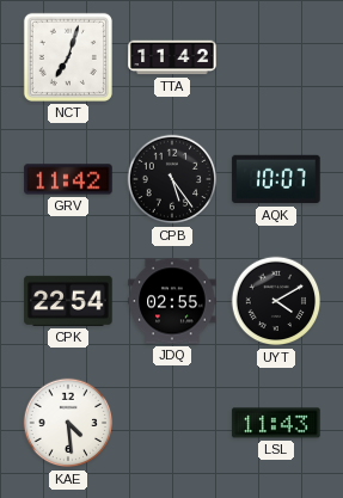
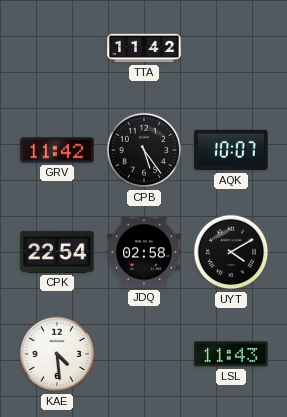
NCT: 7:03 -> none (68, 57)
JDQ: 02:55 -> 02:58 (144, 252)
